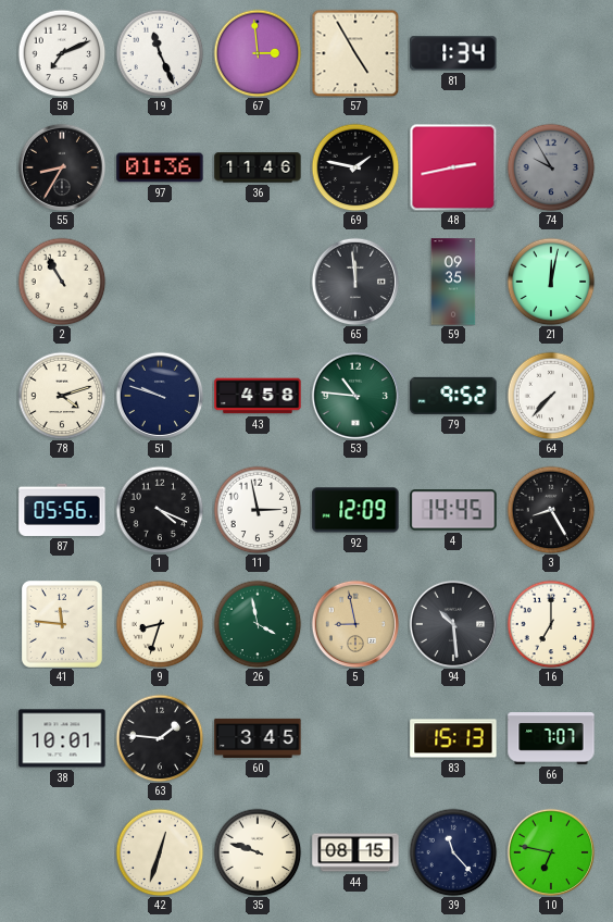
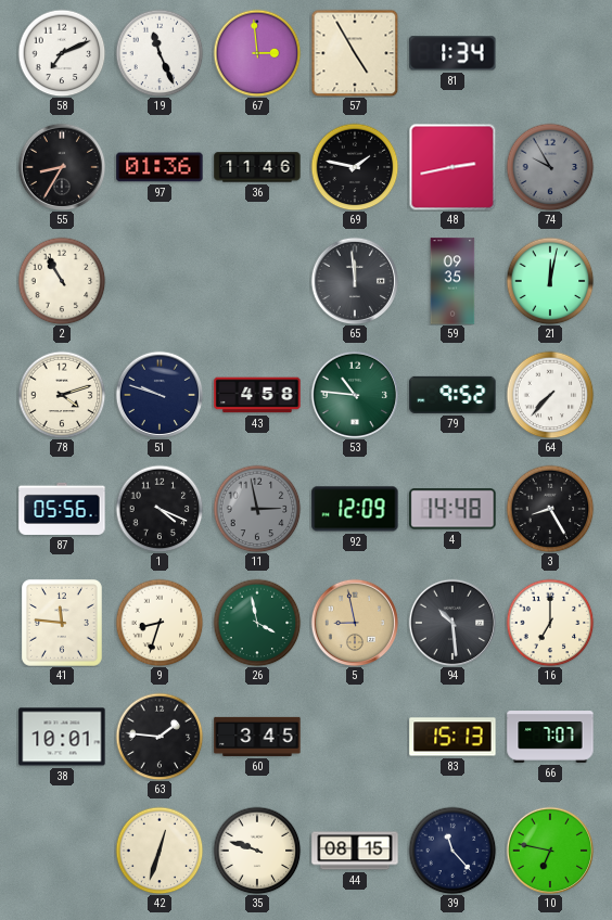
11 dial: white -> grey (257, 509)
4: 14:45 -> 14:48 (452, 509)
